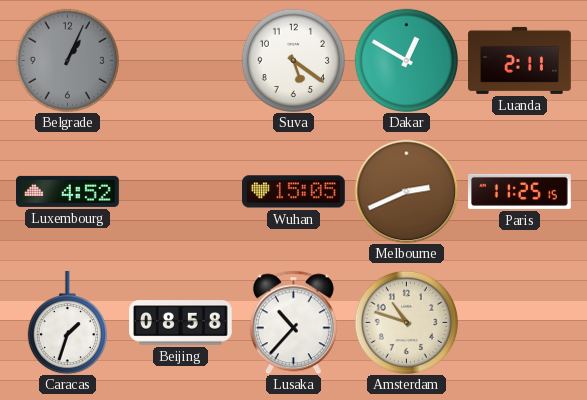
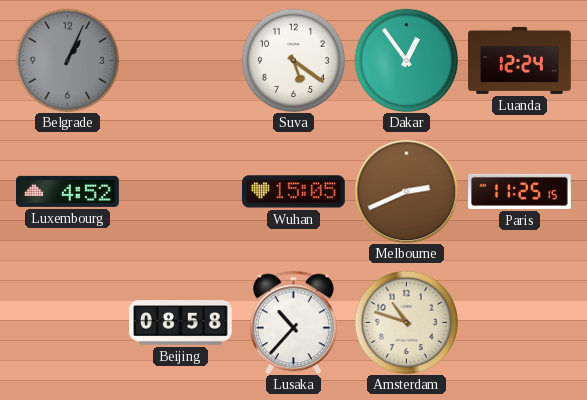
Dakar: 12:50 -> 12:54 (406, 60)
Luanda: 2:11 -> 12:24 (520, 60)
Caracas: 1:33 -> none (67, 323)
